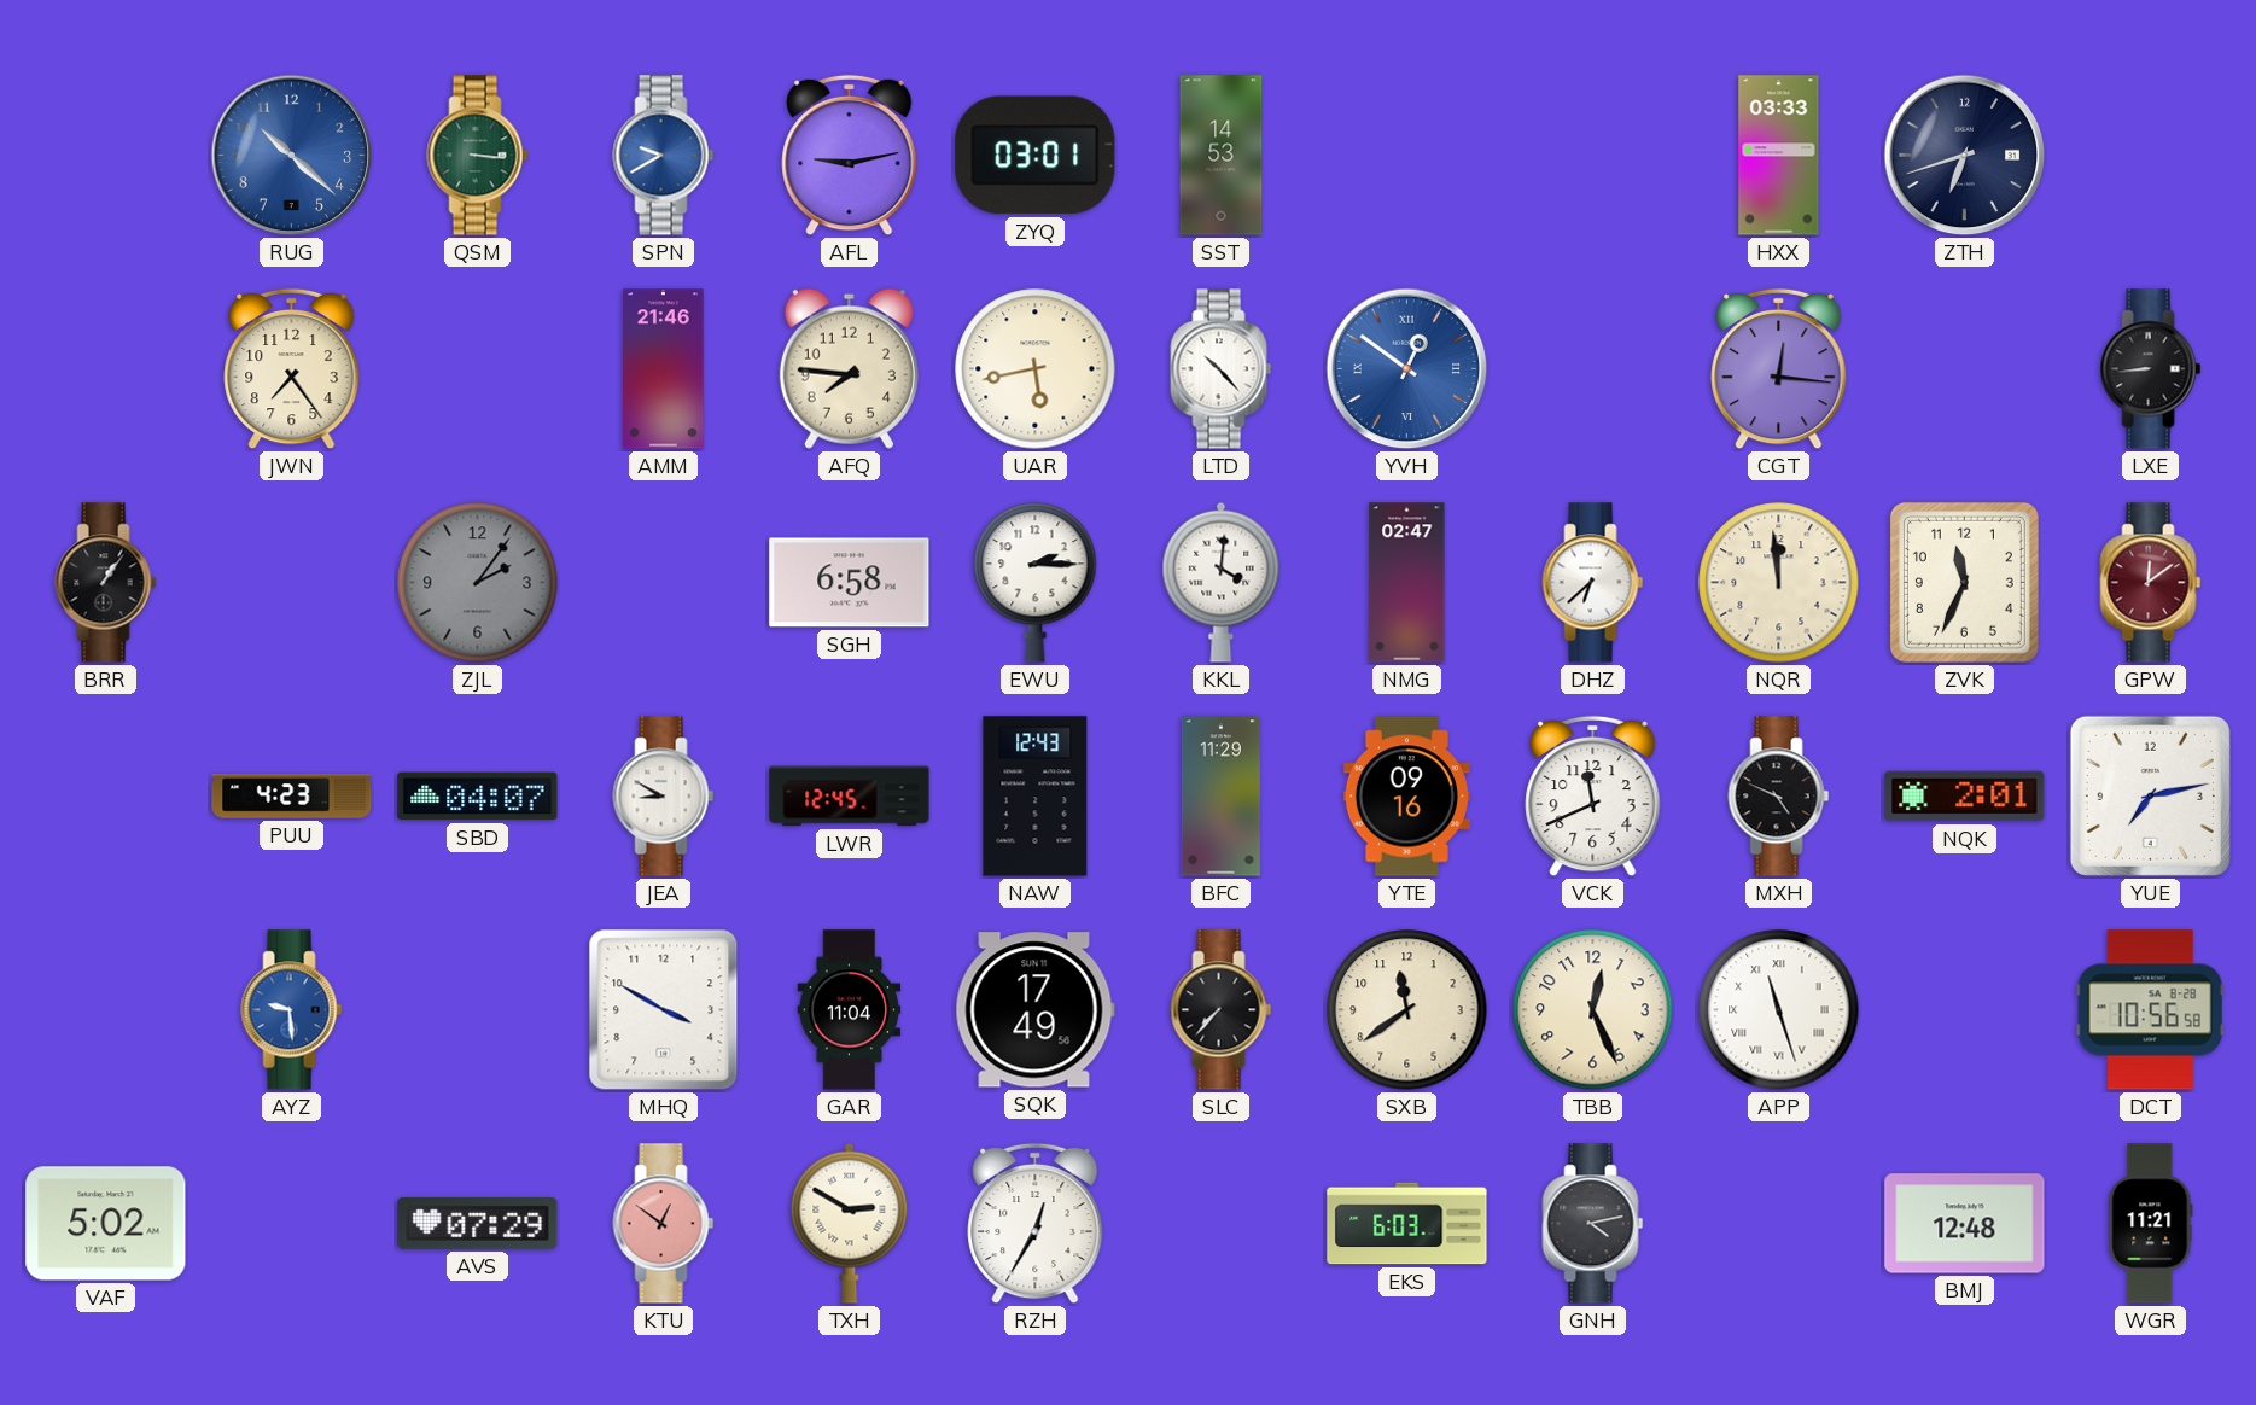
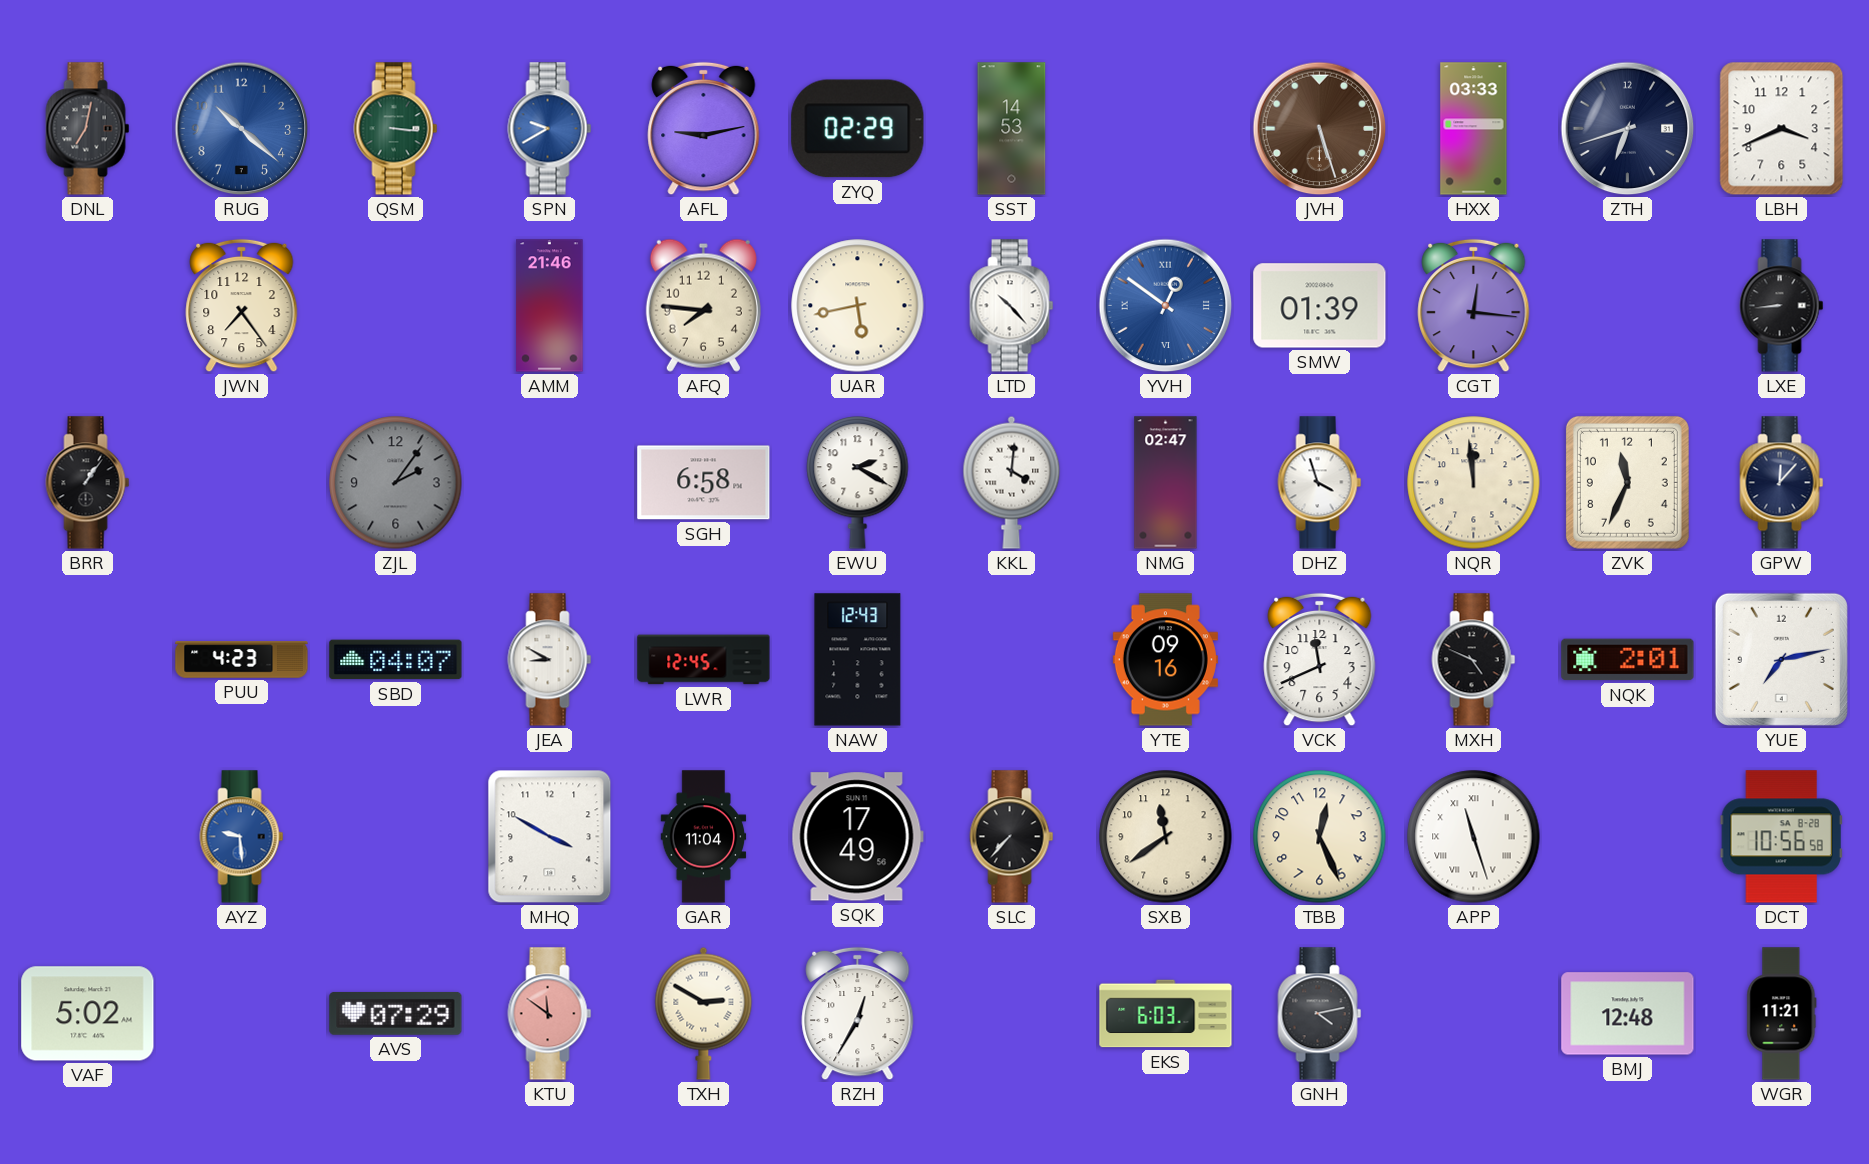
DNL: none -> 7:02 (88, 129)
ZYQ: 03:01 -> 02:29 (858, 129)
JVH: none -> 5:27 (1320, 129)
LBH: none -> 3:41 (1782, 129)
SMW: none -> 01:39 (1320, 306)
EWU: 2:15 -> 2:20 (858, 483)
DHZ: 6:38 -> 3:57 (1320, 483)
GPW: 12:09 -> 12:07 (1782, 483)
GPW dial: burgundy -> navy (1782, 483)
BFC: 11:29 -> none (1220, 797)
KTU: 12:51 -> 11:51 (550, 1014)
